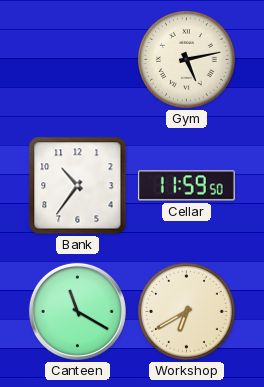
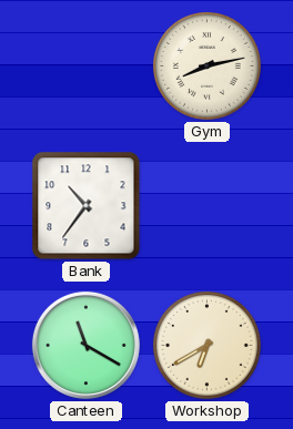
Gym: 5:13 -> 8:13 (208, 67)
Cellar: 11:59 -> none (186, 186)
